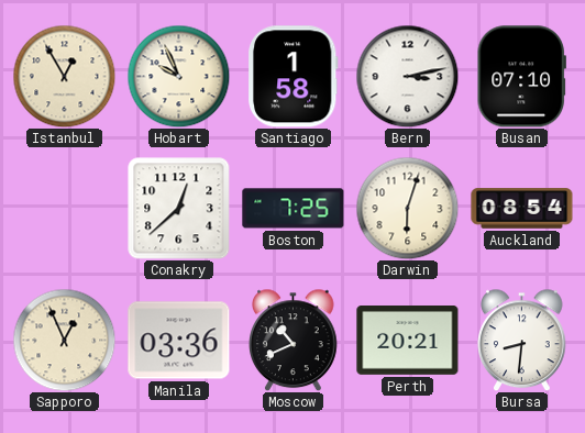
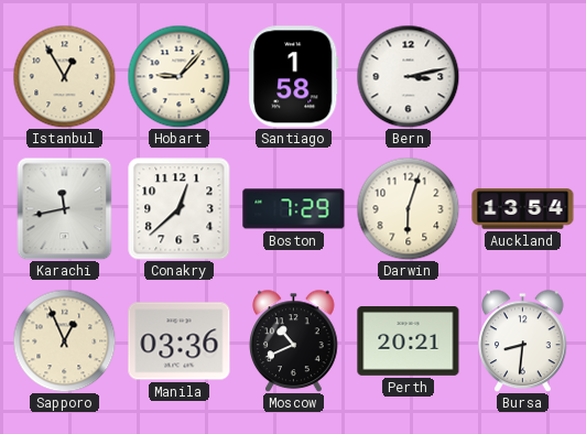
Hobart: 9:56 -> 9:07 (178, 76)
Busan: 07:10 -> none (521, 77)
Karachi: none -> 11:43 (65, 208)
Boston: 7:25 -> 7:29 (294, 209)
Auckland: 08:54 -> 13:54 (523, 209)
